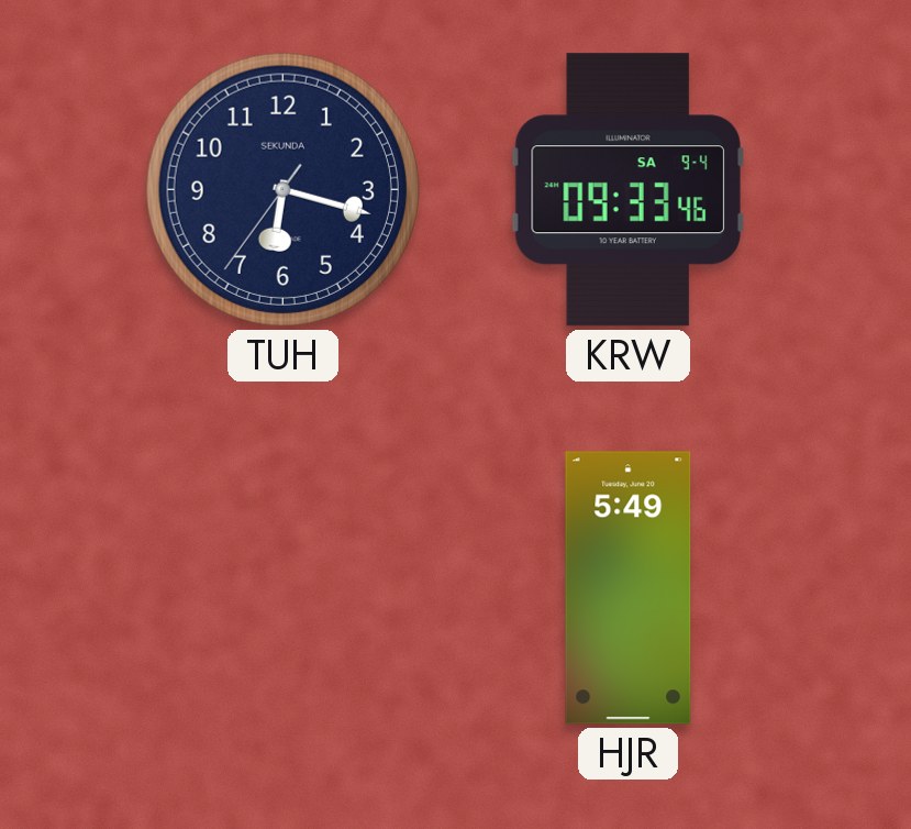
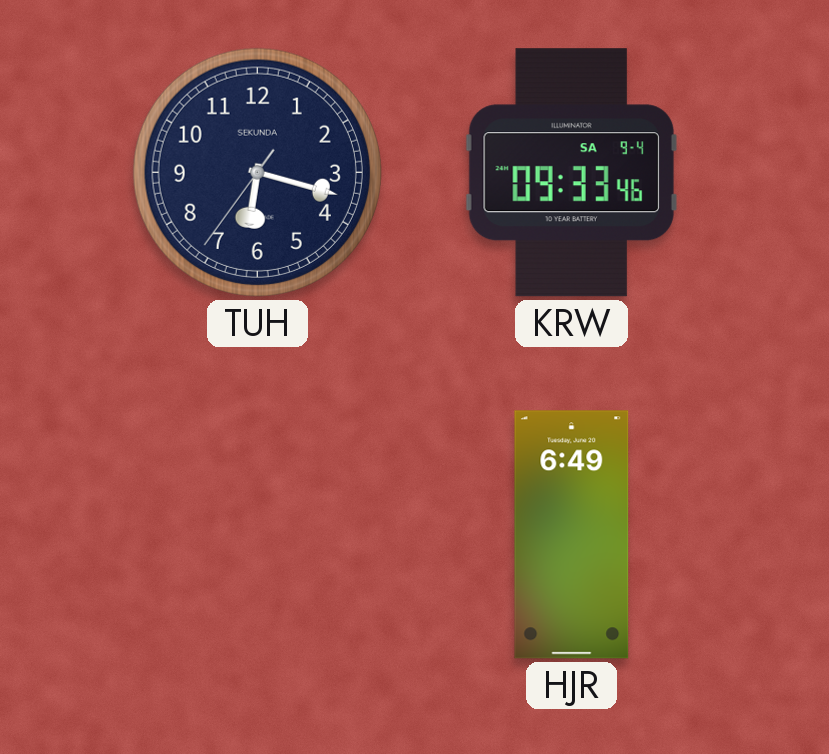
HJR: 5:49 -> 6:49 (572, 535)
